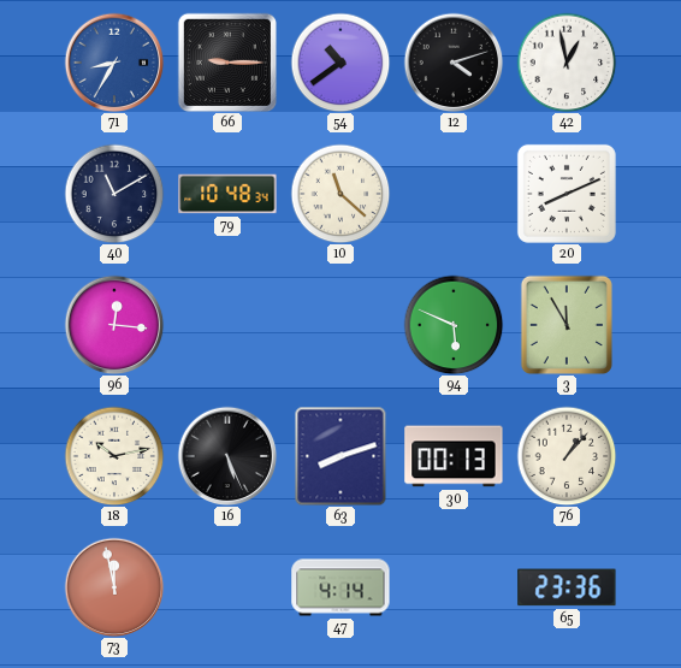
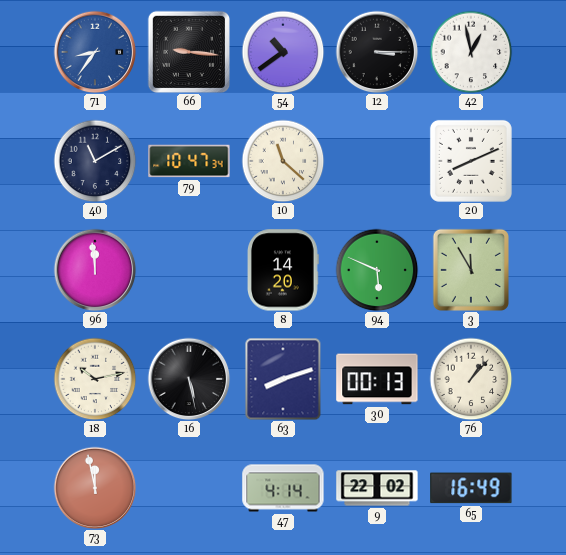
71: 8:35 -> 8:36 (95, 52)
66: 9:15 -> 9:16 (188, 51)
12: 4:12 -> 3:15 (377, 52)
79: 10:48 -> 10:47 (189, 161)
96: 12:16 -> 11:59 (95, 270)
8: none -> 14:20 (284, 270)
16: 5:26 -> 5:28 (189, 379)
9: none -> 22:02 (377, 488)
65: 23:36 -> 16:49 (471, 488)
